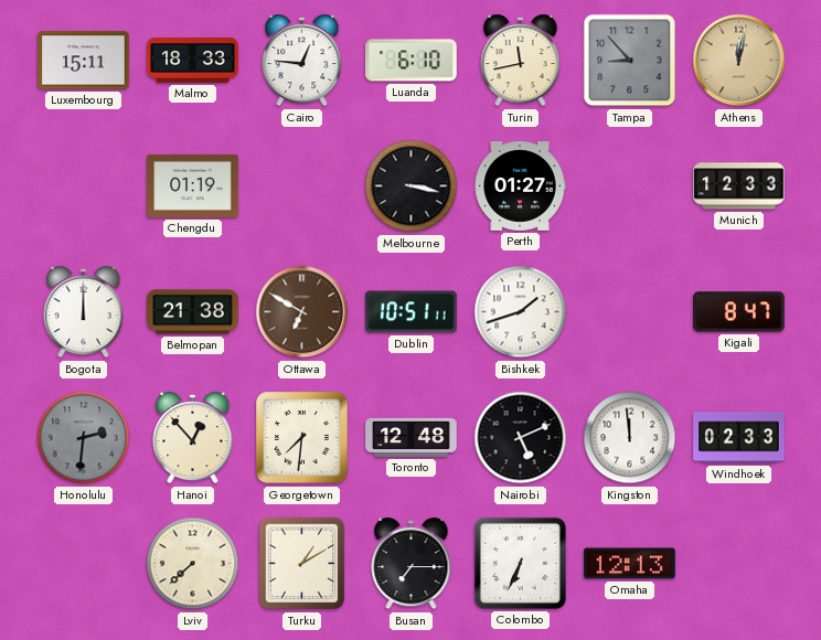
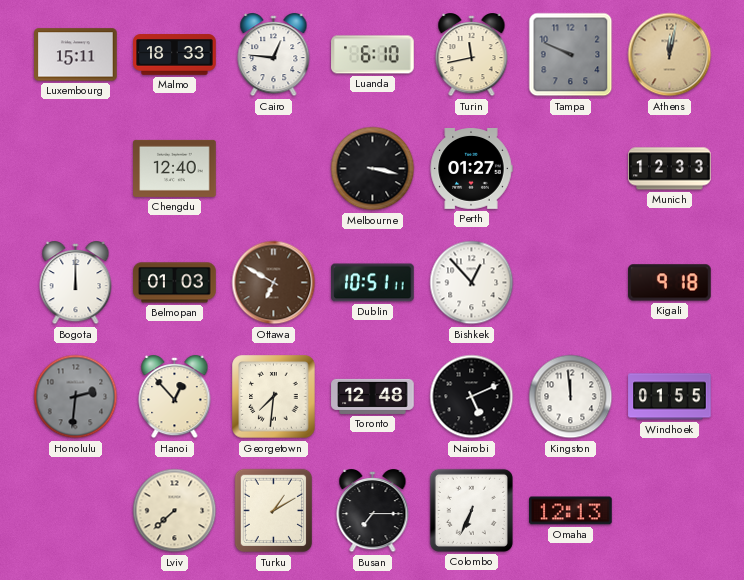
Tampa: 8:53 -> 9:49 (571, 55)
Chengdu: 01:19 -> 12:40 (175, 168)
Belmopan: 21:38 -> 01:03 (175, 283)
Bishkek: 1:42 -> 12:53 (472, 283)
Kigali: 8:47 -> 9:18 (670, 283)
Windhoek: 02:33 -> 01:55 (670, 397)
